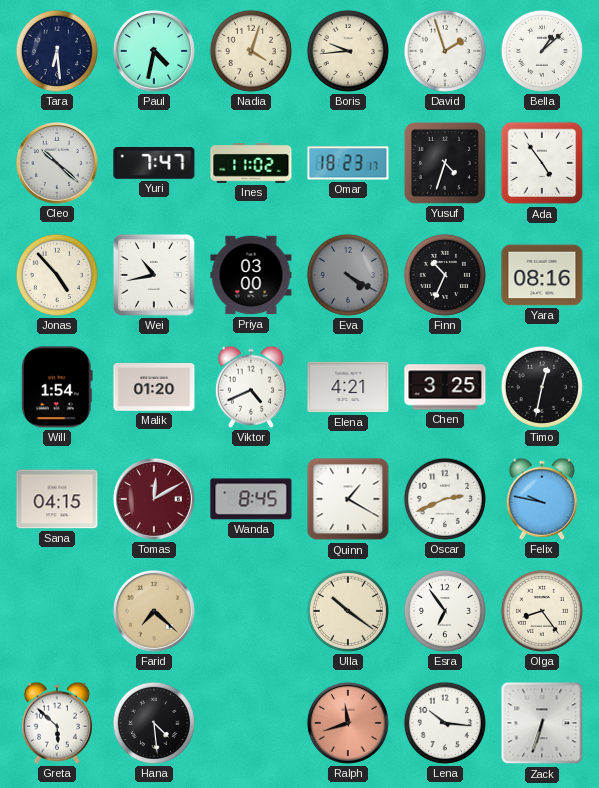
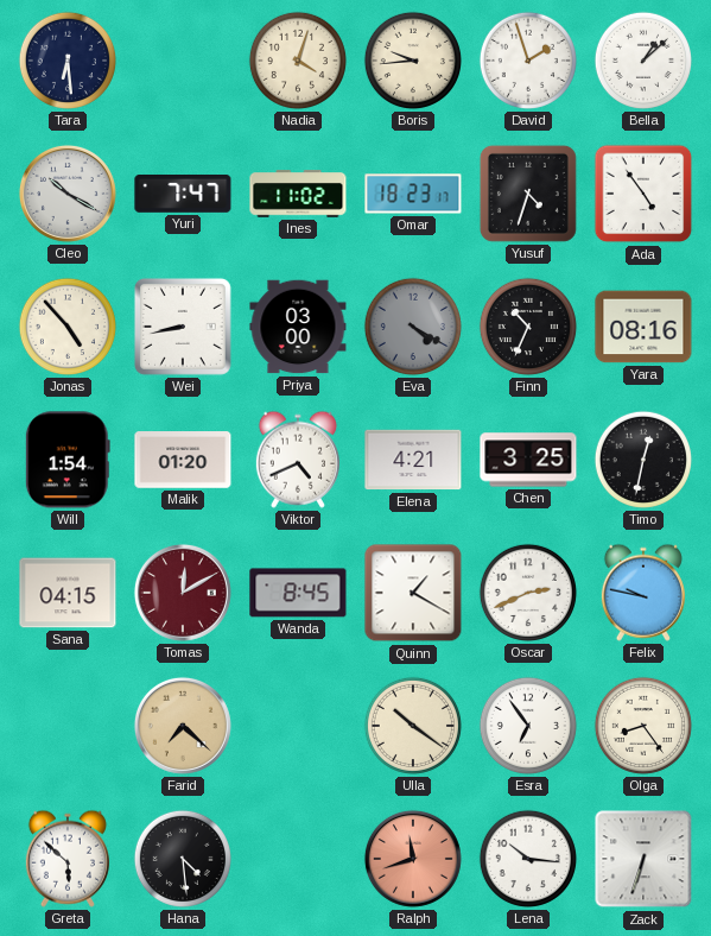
Paul: 4:32 -> none (154, 51)
Cleo: 10:22 -> 10:20 (68, 194)
Wei: 10:43 -> 8:43 (183, 327)
